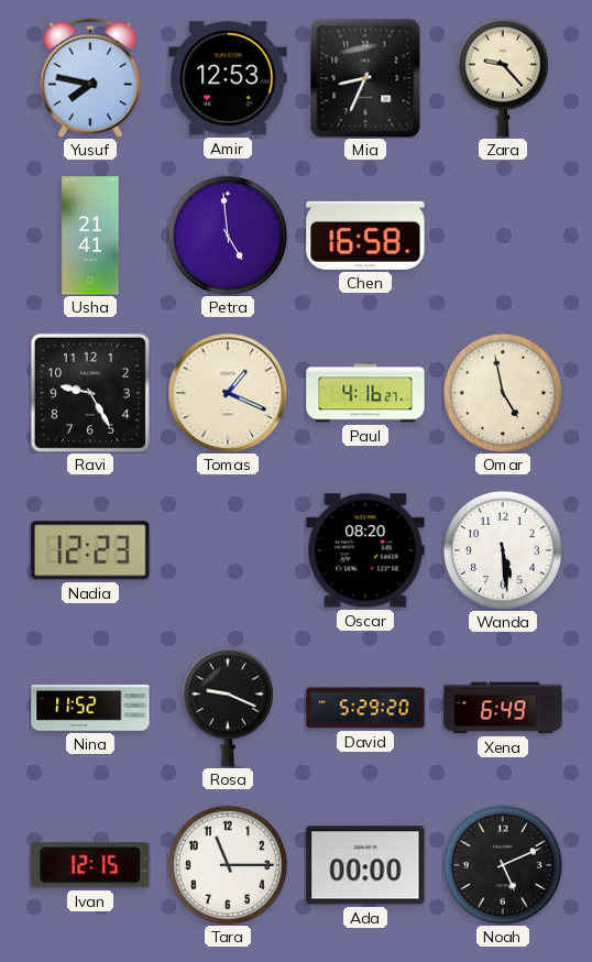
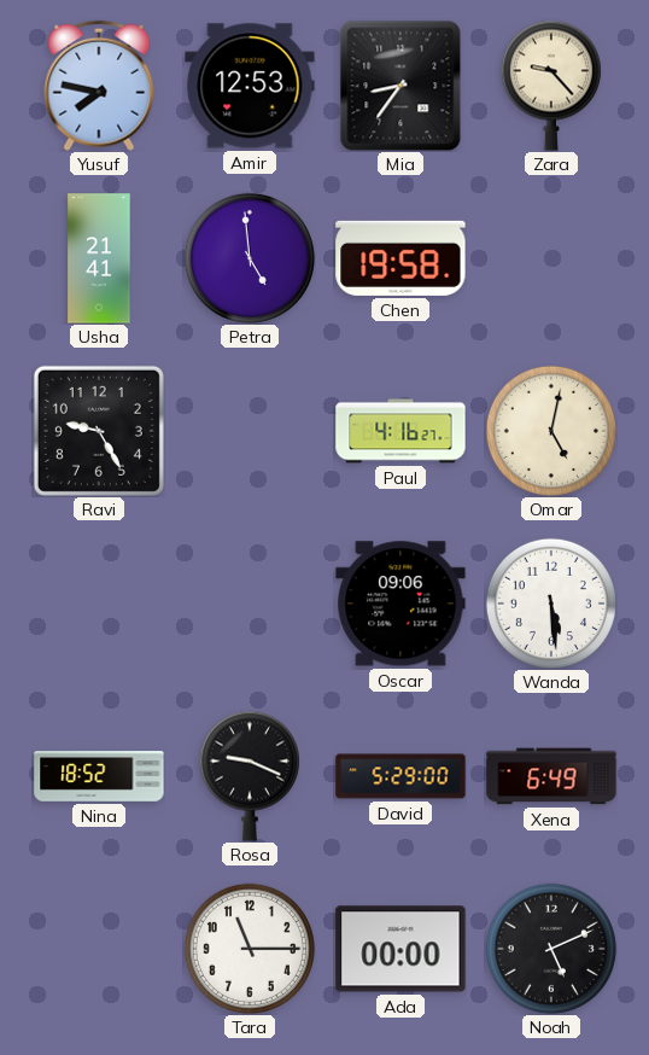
Mia: 8:34 -> 8:36 (400, 86)
Chen: 16:58 -> 19:58 (400, 258)
Tomas: 1:19 -> none (228, 393)
Omar: 4:58 -> 5:02 (551, 431)
Nadia: 12:23 -> none (90, 550)
Oscar: 08:20 -> 09:06 (400, 604)
Nina: 11:52 -> 18:52 (99, 776)
David: 5:29:20 -> 5:29:00 (400, 776)
Ivan: 12:15 -> none (90, 865)
